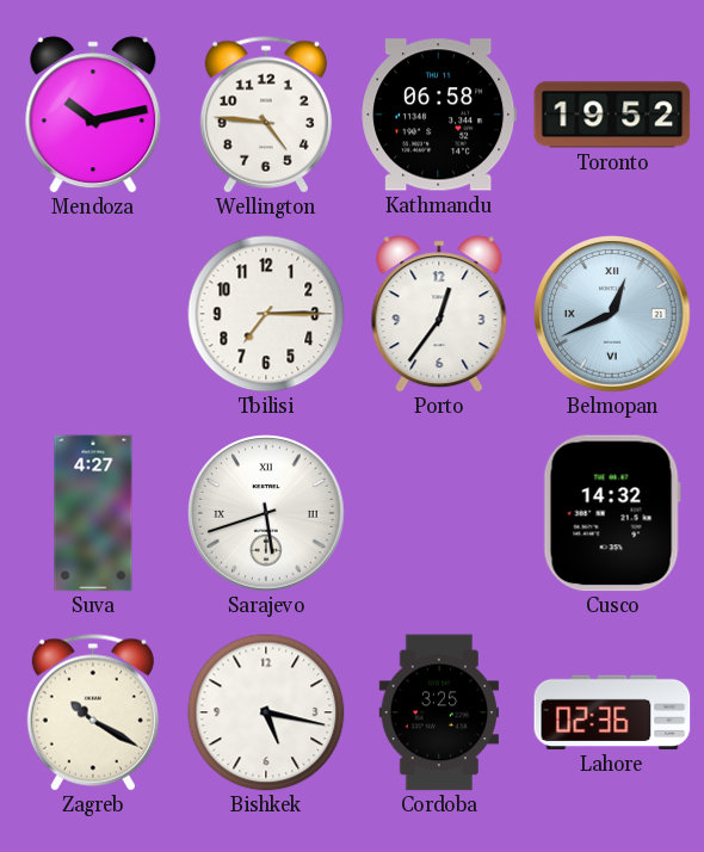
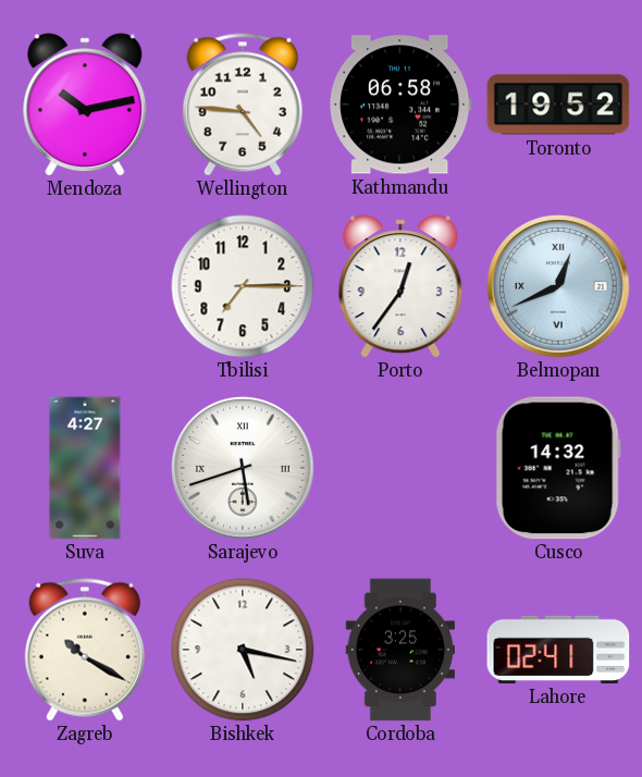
Lahore: 02:36 -> 02:41 (558, 650)
